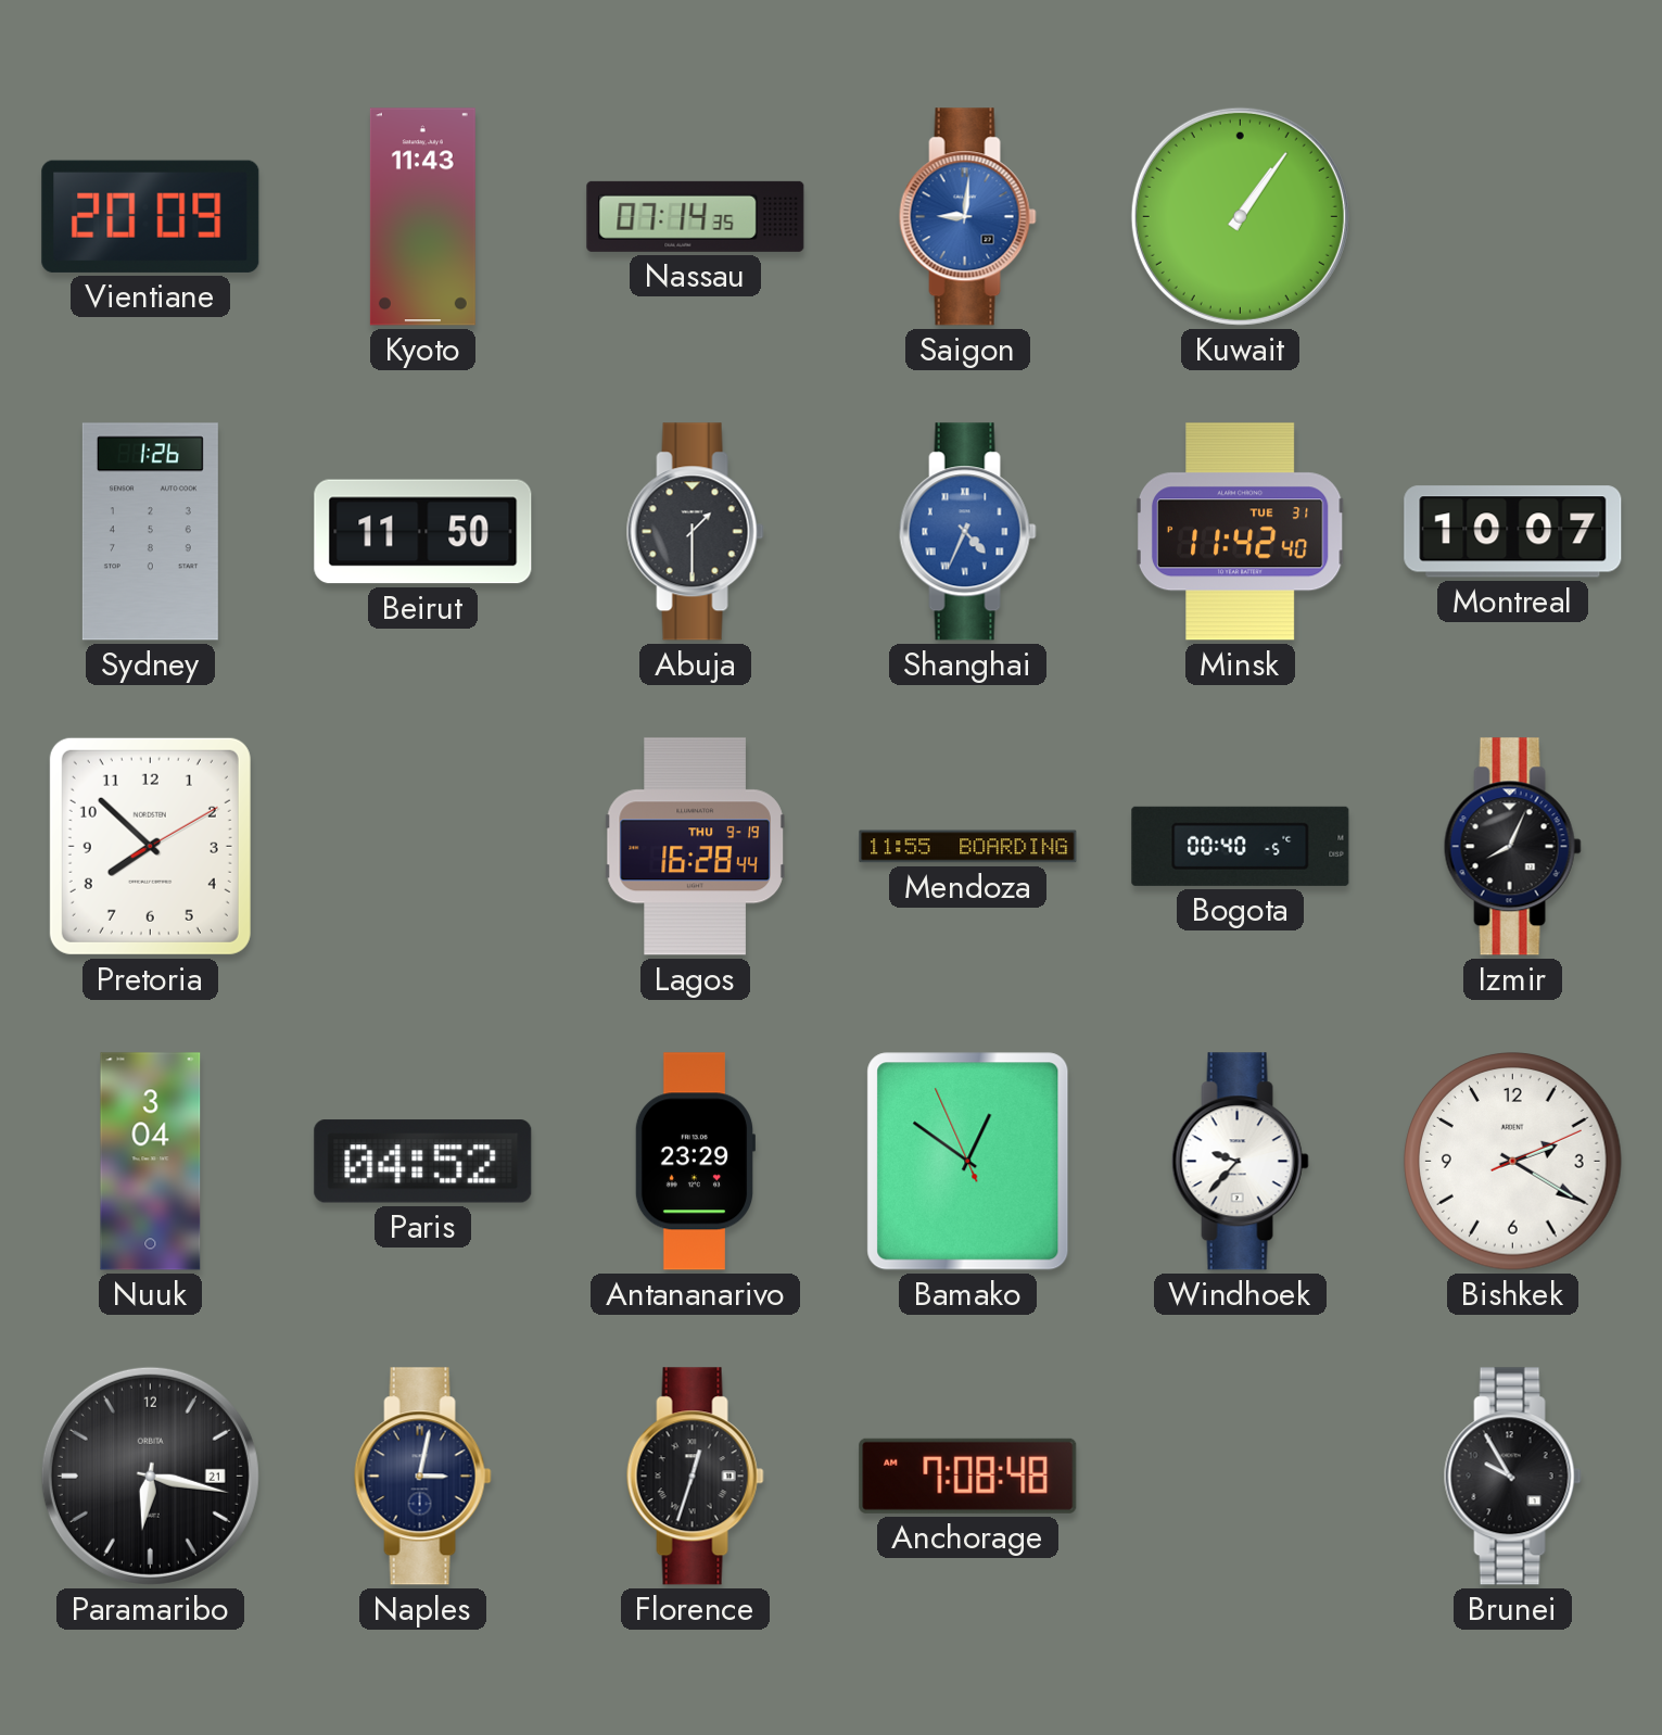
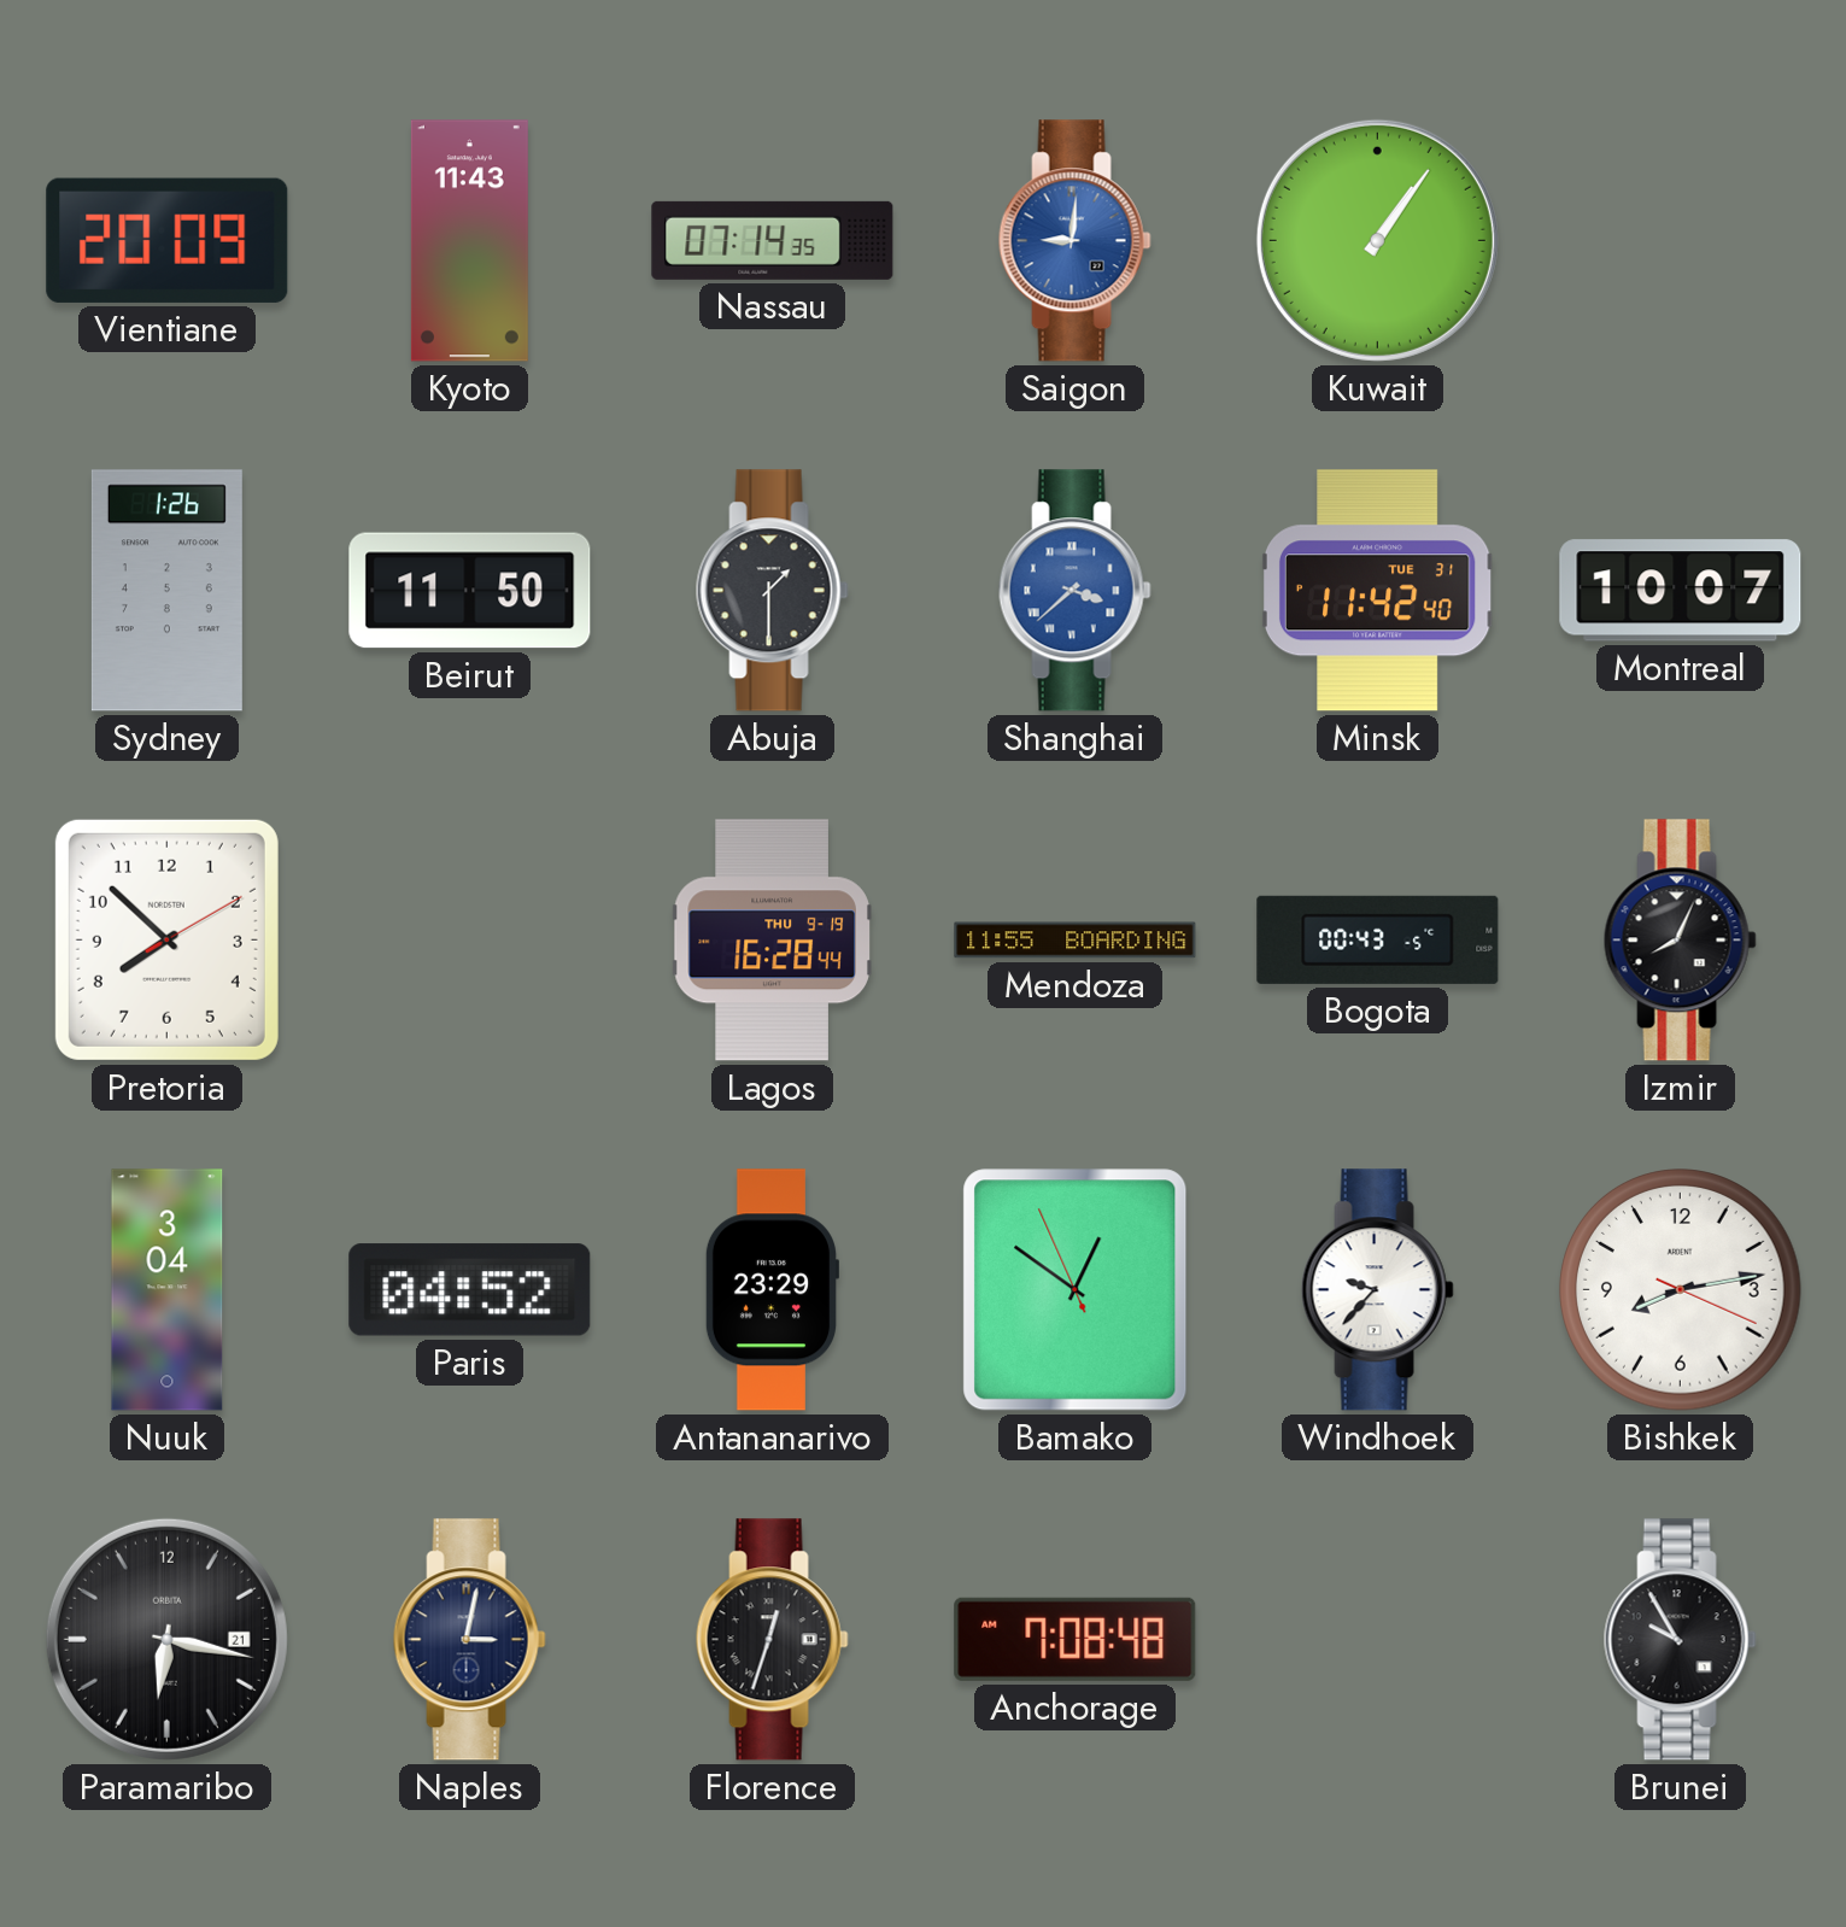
Shanghai: 4:34 -> 3:38 (1074, 591)
Bogota: 00:40 -> 00:43 (1378, 939)
Bishkek: 2:20 -> 8:13 (1681, 1290)
